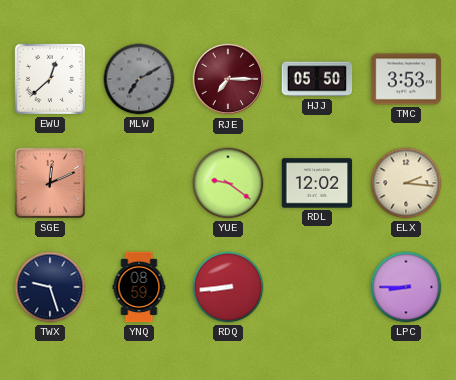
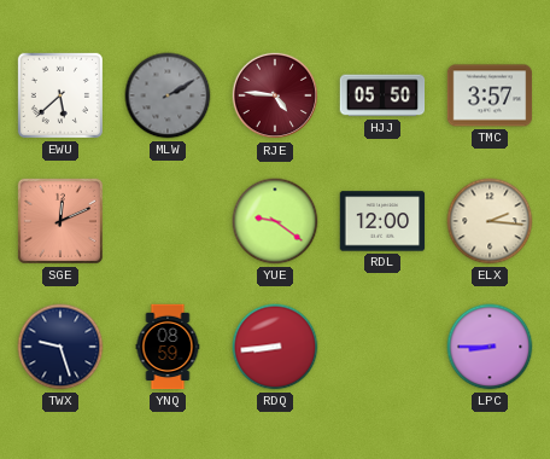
EWU: 12:38 -> 5:38 (60, 95)
MLW: 7:10 -> 2:10 (168, 95)
RJE: 7:15 -> 4:46 (275, 95)
TMC: 3:53 -> 3:57 (490, 95)
RDL: 12:02 -> 12:00 (382, 221)
